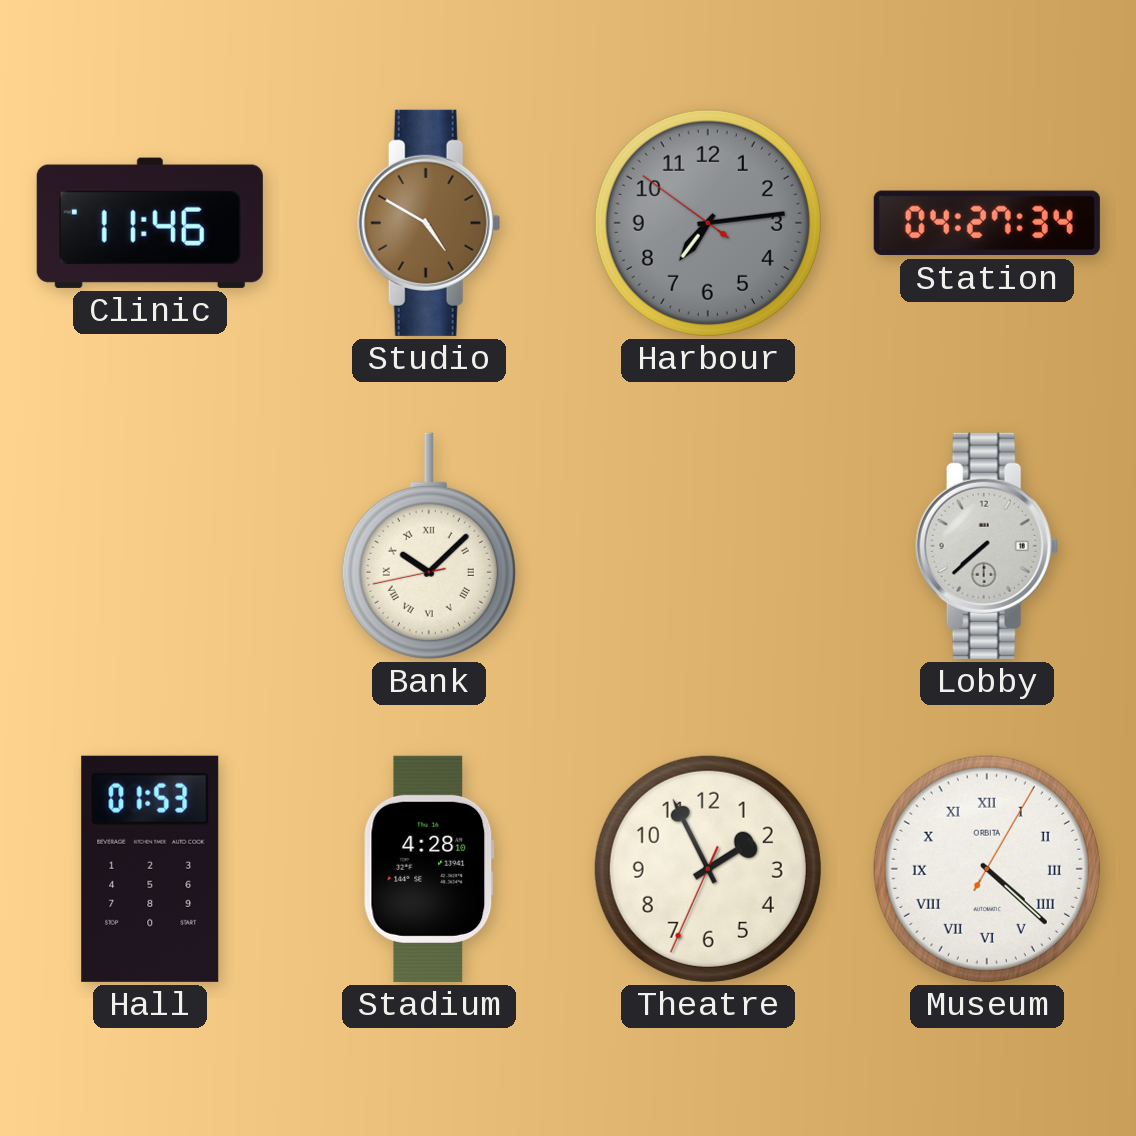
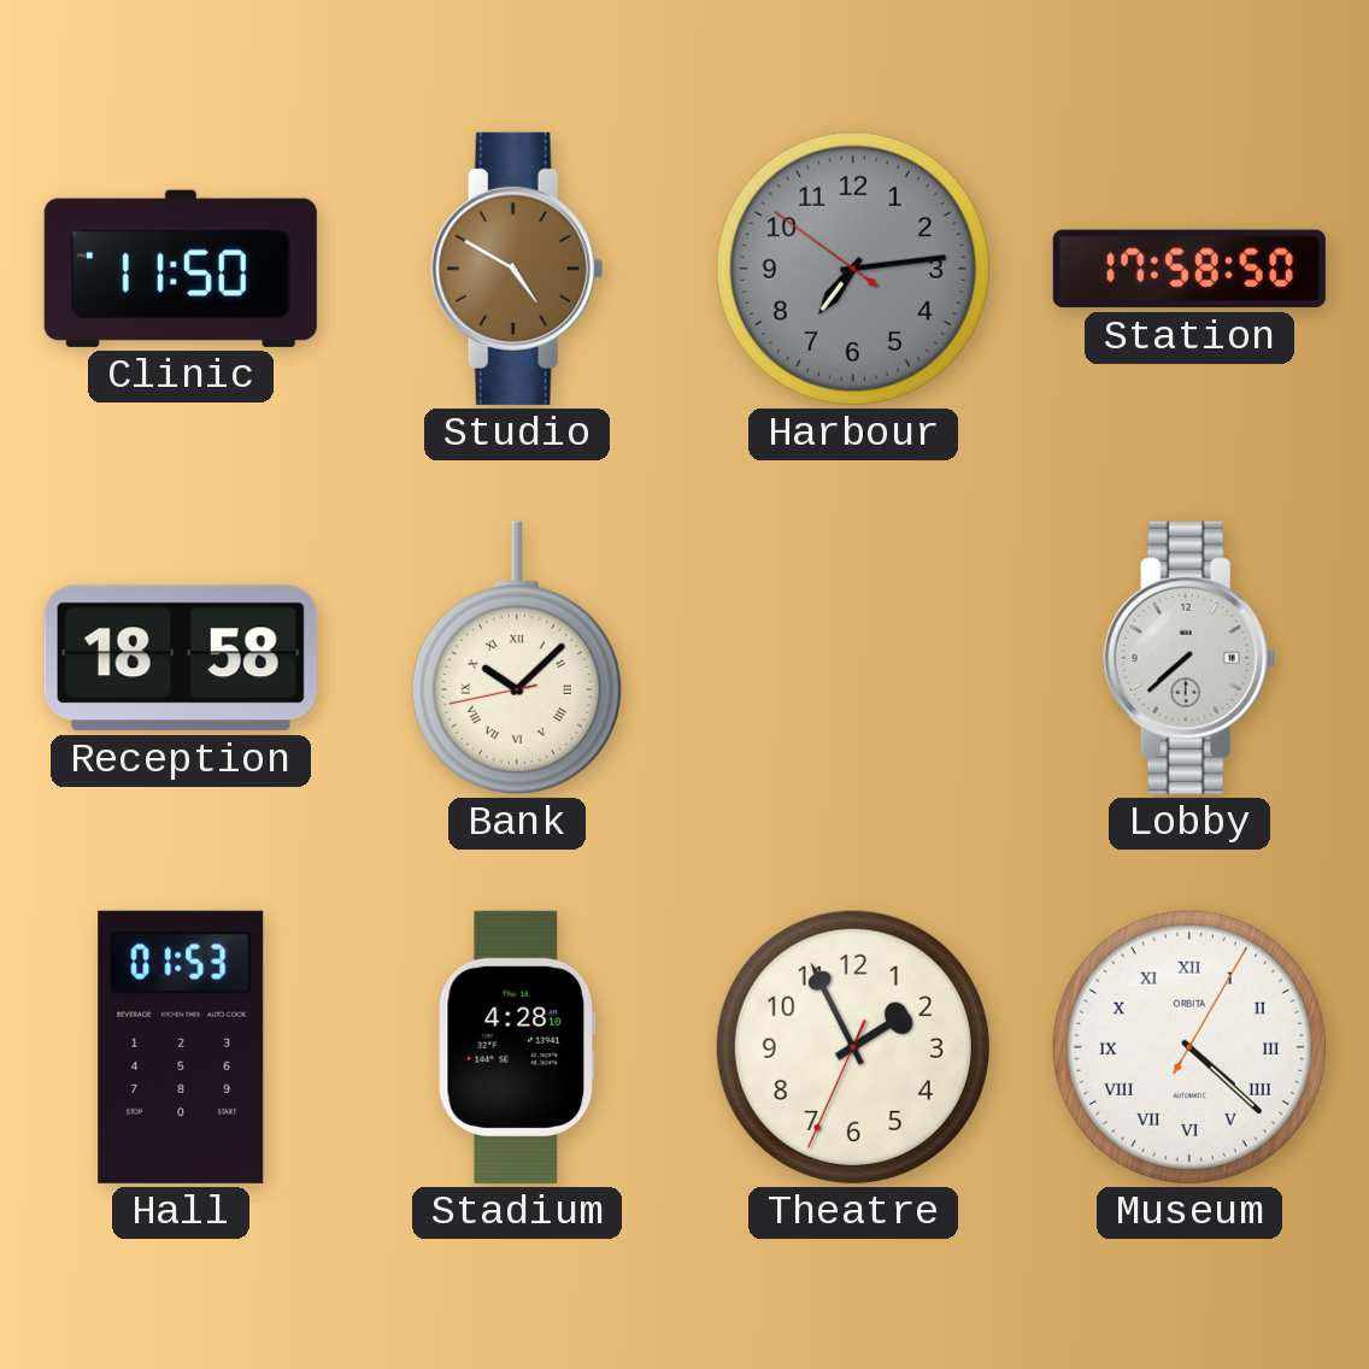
Clinic: 11:46 -> 11:50 (181, 269)
Station: 04:27 -> 17:58 (1189, 269)
Reception: none -> 18:58 (181, 658)
